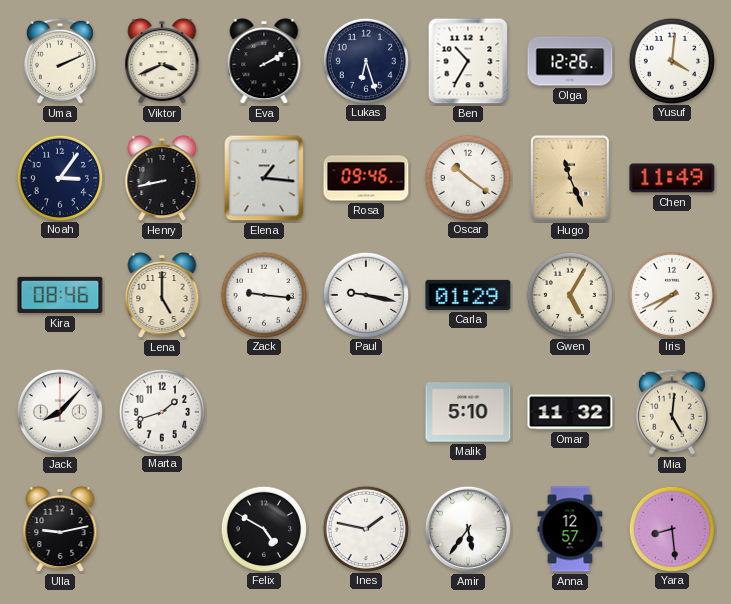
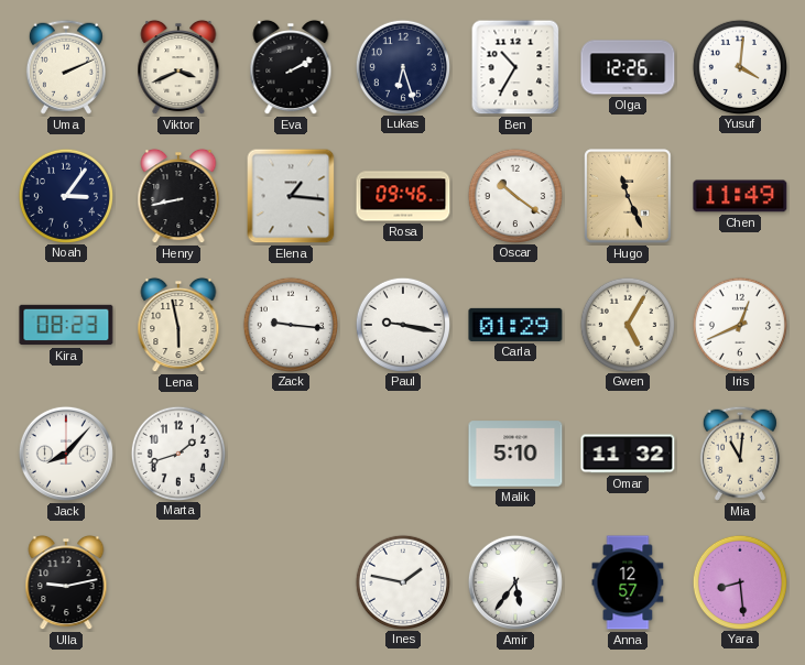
Kira: 08:46 -> 08:23 (66, 325)
Lena: 5:00 -> 5:58 (178, 325)
Iris: 7:41 -> 12:41 (739, 324)
Mia: 5:01 -> 11:01 (740, 454)
Felix: 4:50 -> none (263, 528)
